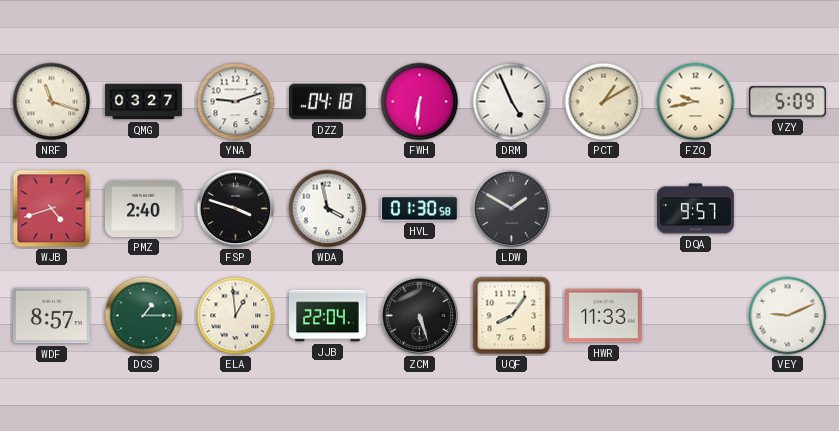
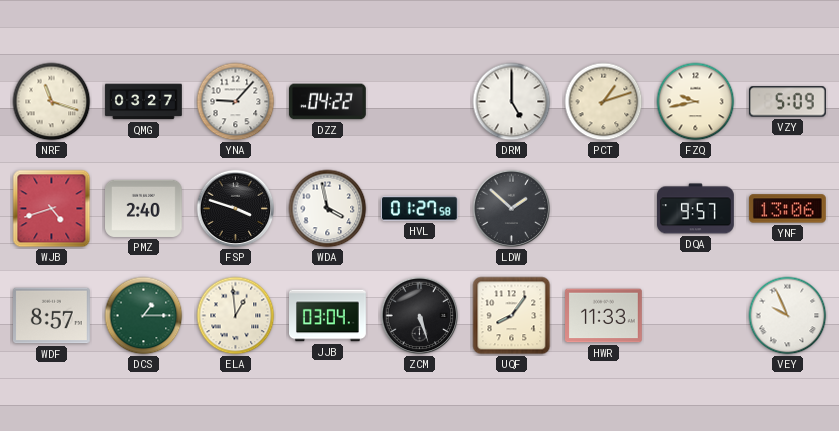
YNA: 9:12 -> 9:07 (236, 102)
DZZ: 04:18 -> 04:22 (328, 102)
FWH: 6:31 -> none (420, 102)
DRM: 4:56 -> 5:00 (512, 102)
PCT: 1:10 -> 1:12 (604, 102)
HVL: 01:30 -> 01:27 (420, 209)
LDW: 1:50 -> 1:52 (512, 209)
YNF: none -> 13:06 (788, 209)
JJB: 22:04 -> 03:04 (328, 316)
VEY: 9:11 -> 9:56 (788, 316)
